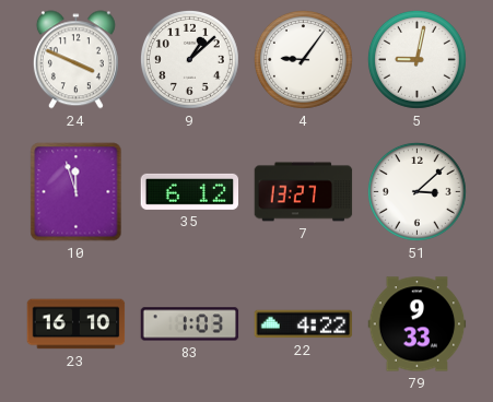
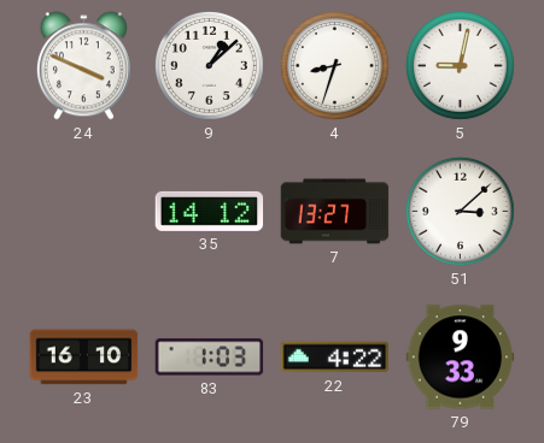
4: 9:06 -> 8:33 (334, 65)
10: 11:57 -> none (77, 192)
35: 6:12 -> 14:12 (210, 211)
